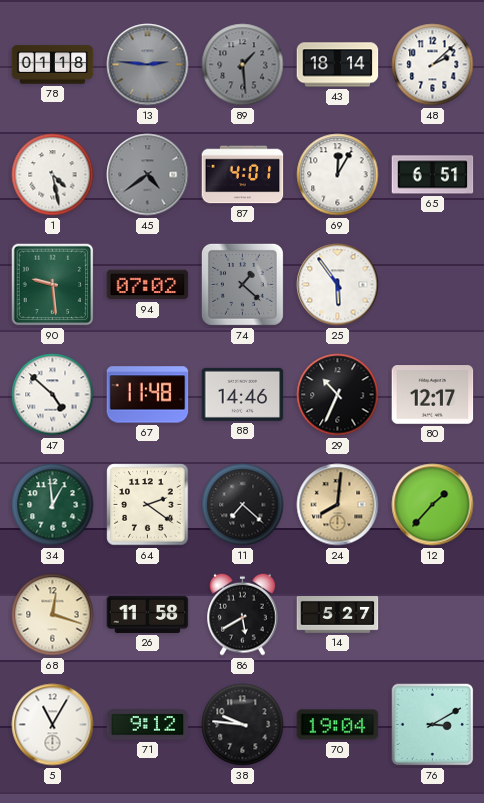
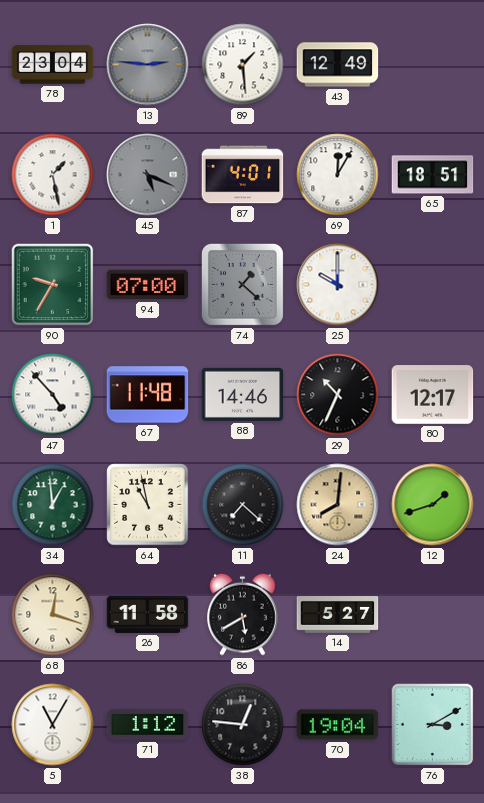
78: 01:18 -> 23:04 (53, 65)
89 dial: grey -> white (243, 65)
43: 18:14 -> 12:49 (338, 65)
48: 2:08 -> none (433, 65)
1: 4:28 -> 1:28 (53, 175)
45: 4:39 -> 5:19 (148, 175)
65: 6:51 -> 18:51 (433, 175)
90: 9:29 -> 9:35 (53, 285)
94: 07:02 -> 07:00 (148, 285)
25: 5:54 -> 10:00 (338, 285)
47: 4:52 -> 4:53 (53, 395)
64: 2:21 -> 10:58 (148, 505)
12: 1:37 -> 1:42 (433, 505)
71: 9:12 -> 1:12 (148, 725)
38: 9:46 -> 12:46 (243, 725)
